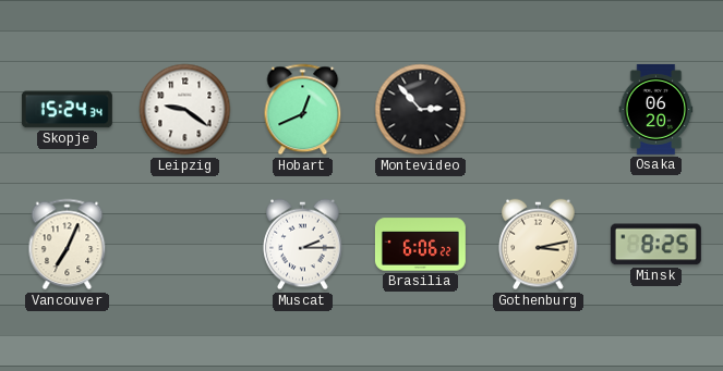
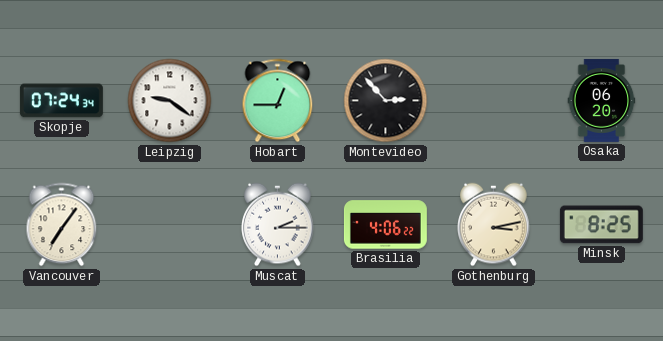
Skopje: 15:24 -> 07:24 (61, 101)
Hobart: 12:41 -> 12:45 (278, 101)
Vancouver: 7:04 -> 7:06 (62, 225)
Brasilia: 6:06 -> 4:06 (385, 225)
